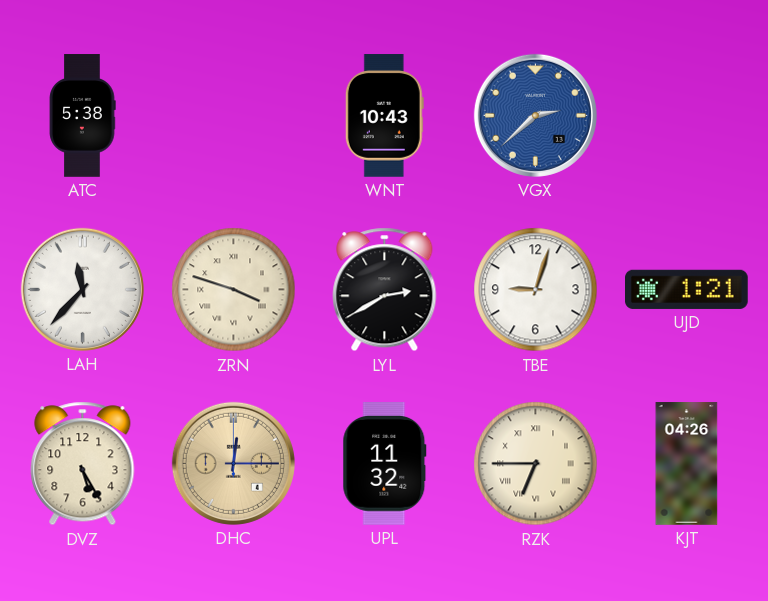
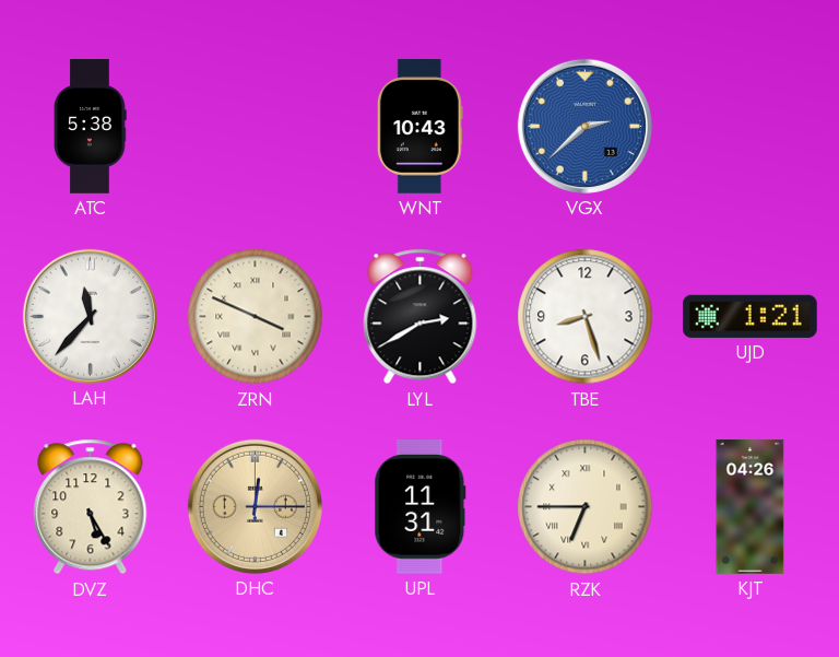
ZRN: 3:48 -> 3:49 (256, 317)
TBE: 9:03 -> 8:27 (586, 317)
UPL: 11:32 -> 11:31 (421, 507)
